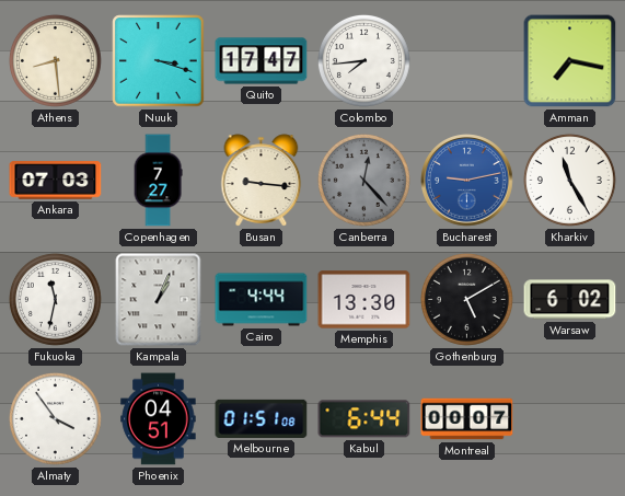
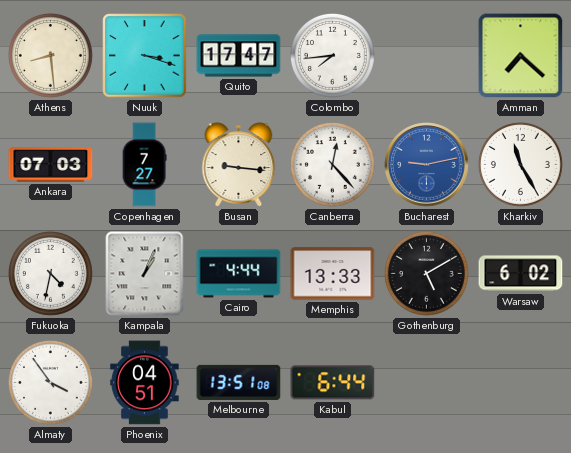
Amman: 7:17 -> 7:22 (521, 56)
Canberra dial: grey -> white (332, 164)
Fukuoka: 11:32 -> 4:32 (50, 273)
Memphis: 13:30 -> 13:33 (333, 274)
Melbourne: 01:51 -> 13:51 (239, 382)
Montreal: 00:07 -> none (467, 419)
